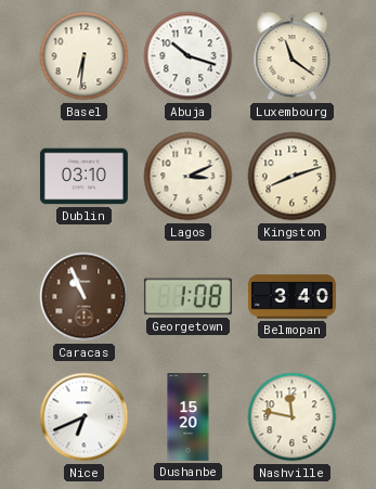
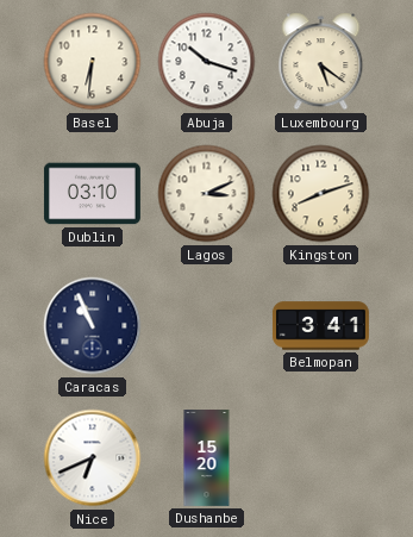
Luxembourg: 11:21 -> 5:21 (321, 62)
Caracas dial: brown -> navy (93, 326)
Georgetown: 1:08 -> none (187, 297)
Belmopan: 3:40 -> 3:41 (320, 326)
Nashville: 11:47 -> none (293, 417)
